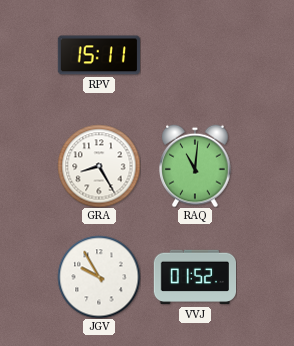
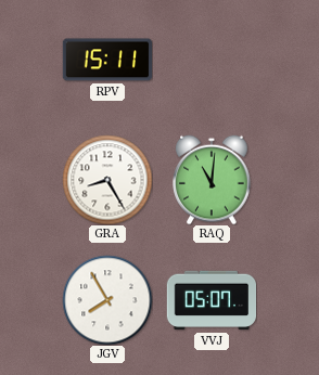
JGV: 9:55 -> 7:55 (107, 300)
VVJ: 01:52 -> 05:07 (210, 300)
